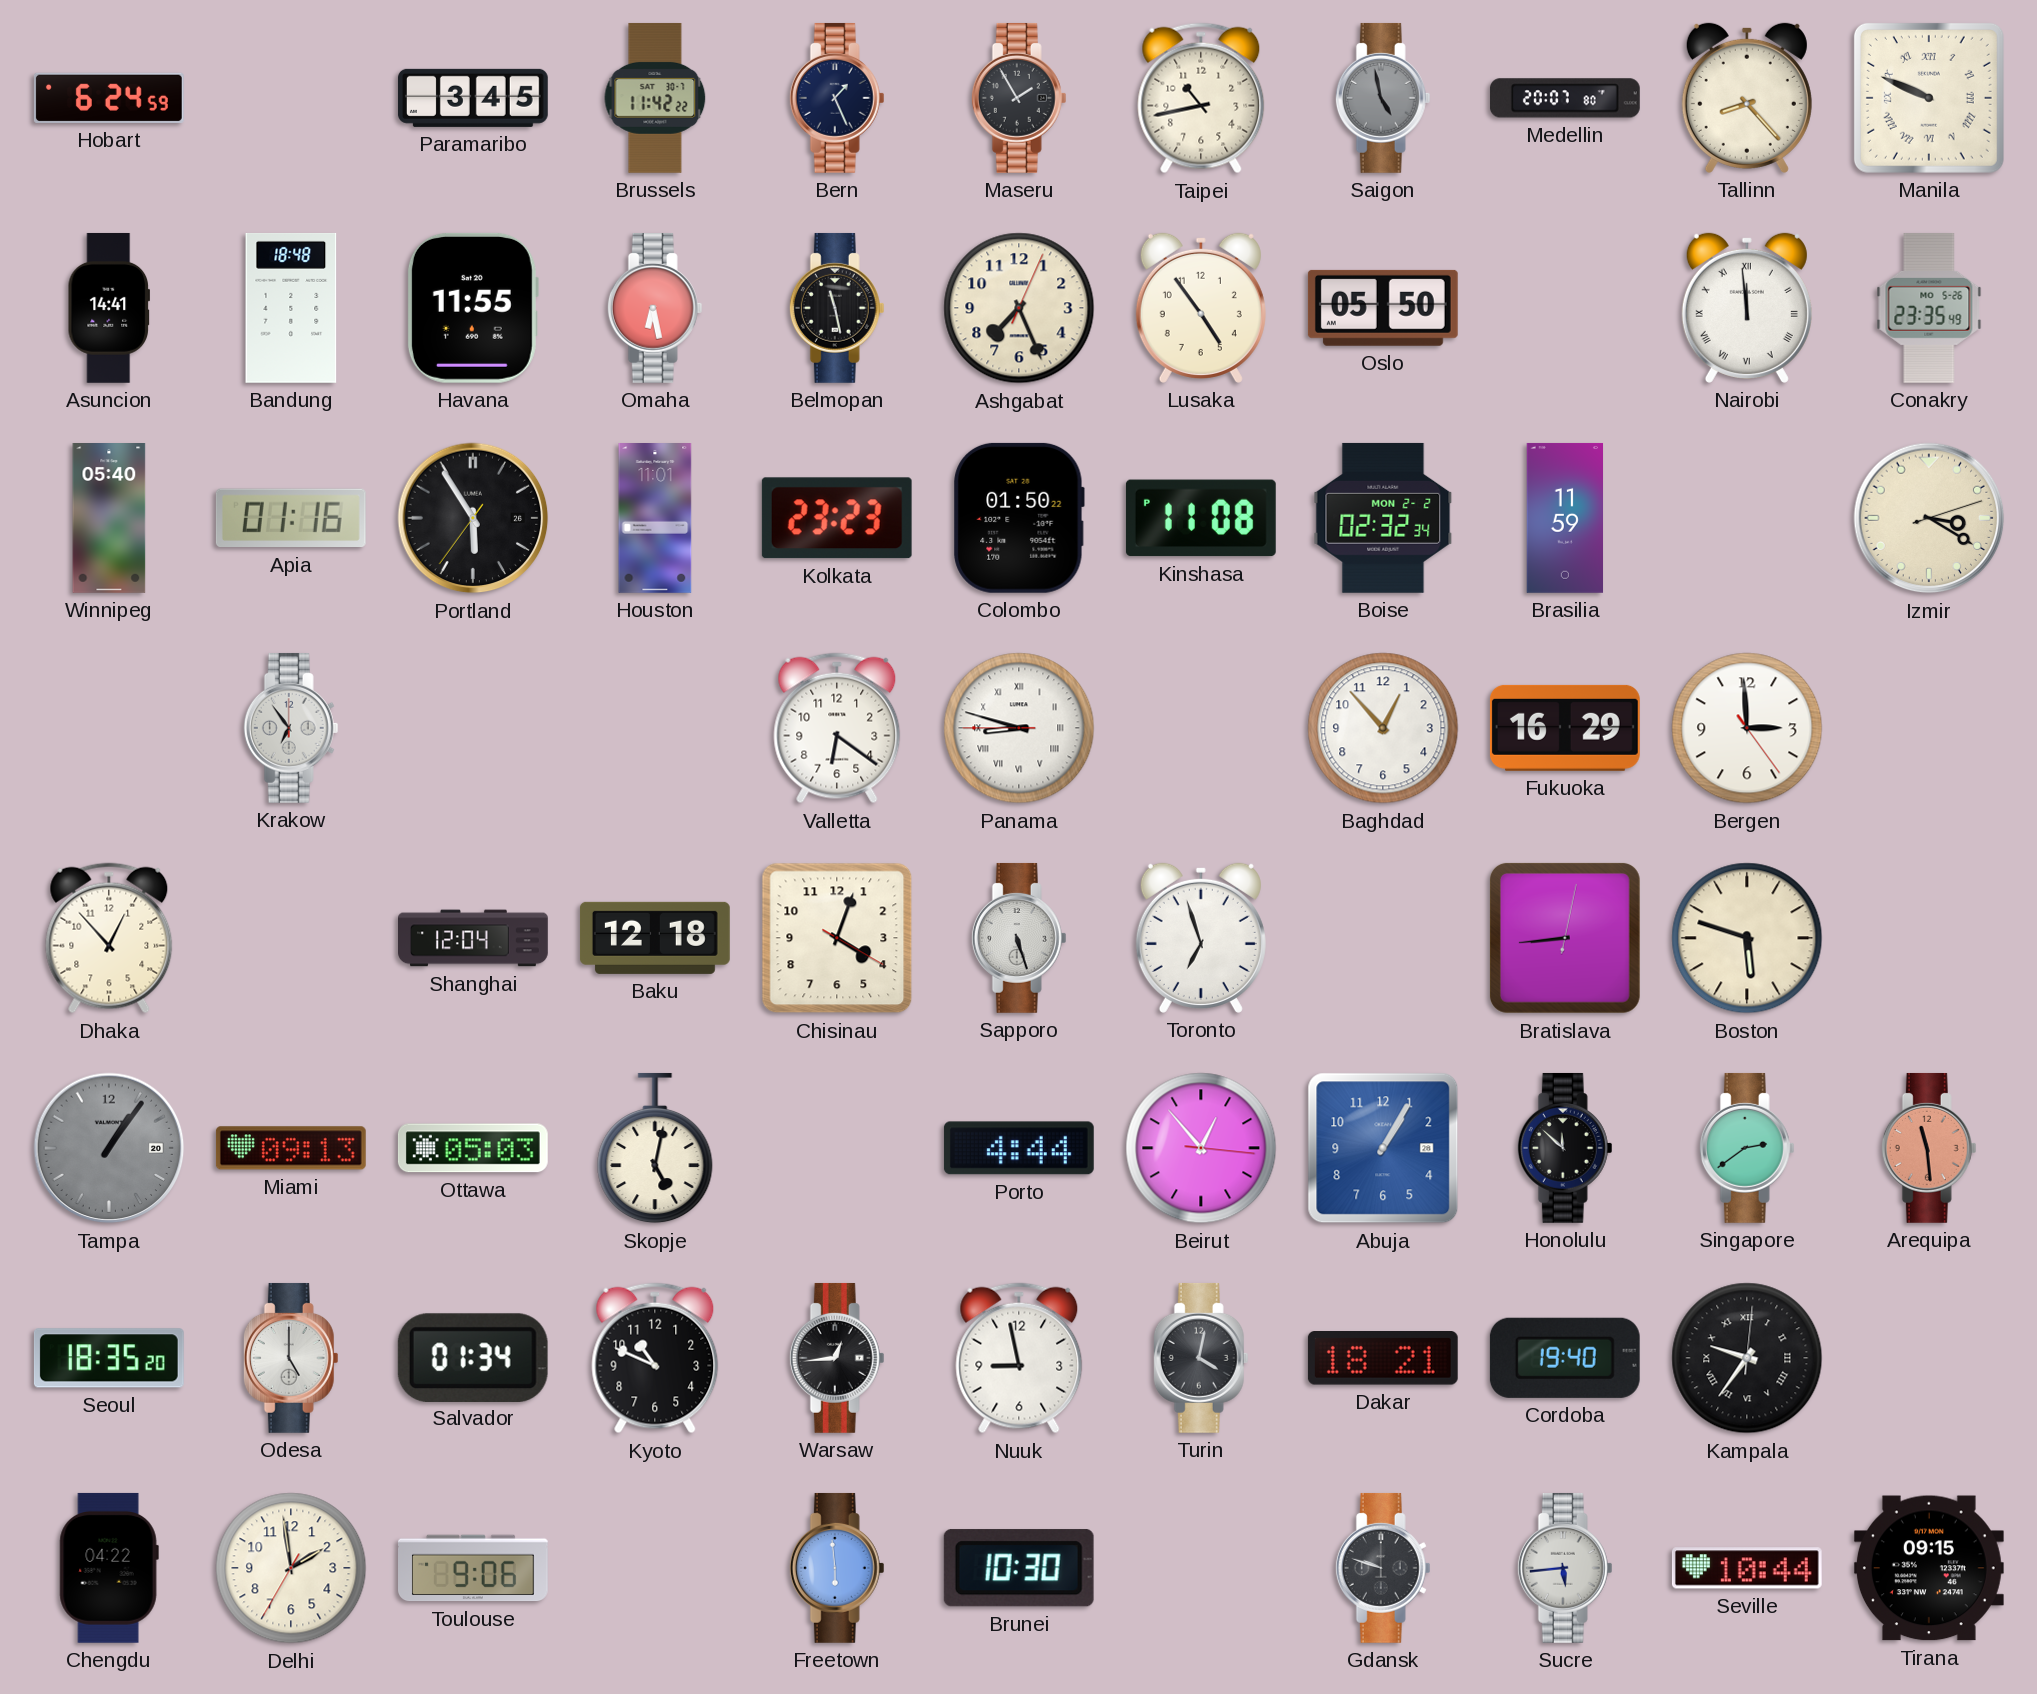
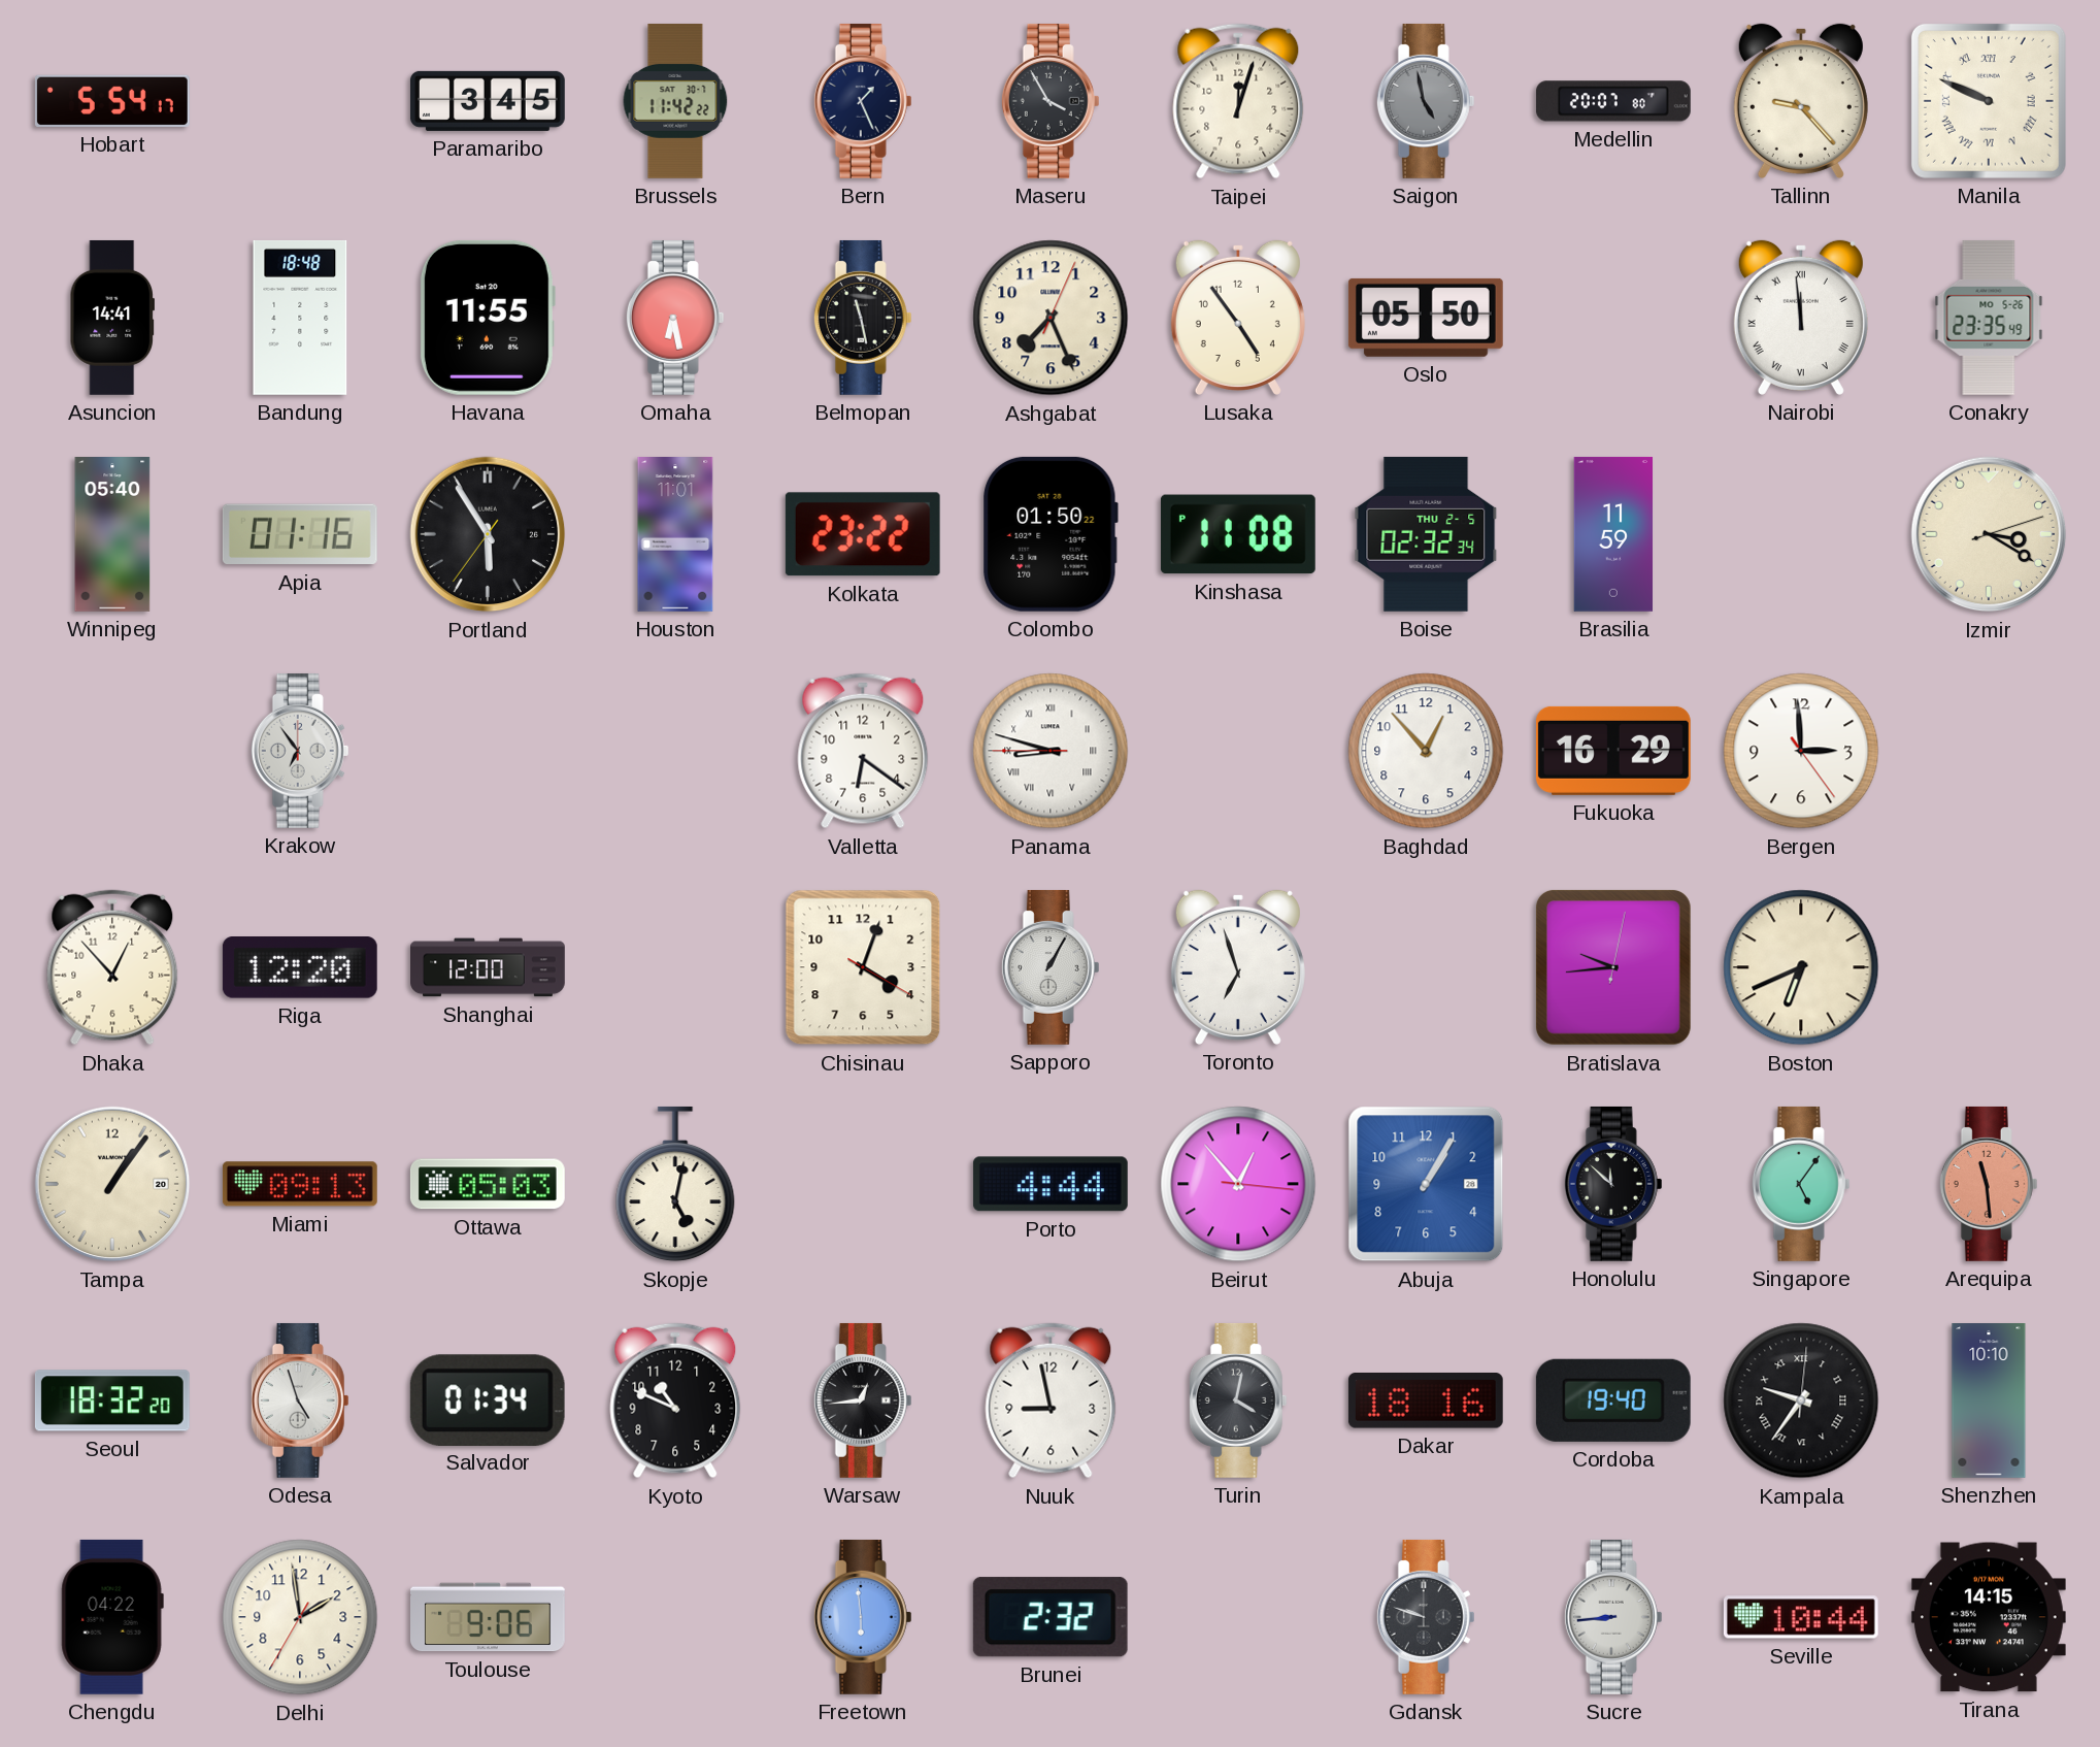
Hobart: 6:24 -> 5:54 (112, 101)
Maseru: 1:55 -> 3:55 (1051, 101)
Taipei: 10:43 -> 12:03 (1238, 101)
Tallinn: 8:23 -> 9:23 (1801, 101)
Kolkata: 23:23 -> 23:22 (863, 534)
Boise date: MON 2-2 -> THU 2-5 (1426, 534)
Riga: none -> 12:20 (300, 968)
Shanghai: 12:04 -> 12:00 (489, 967)
Baku: 12:18 -> none (655, 938)
Sapporo: 5:27 -> 1:05 (1051, 967)
Bratislava: 8:44 -> 9:44 (1613, 967)
Boston: 5:48 -> 6:41 (1801, 967)
Tampa dial: grey -> cream (112, 1184)
Singapore: 2:39 -> 5:06 (1801, 1184)
Seoul: 18:35 -> 18:32 (112, 1400)
Odesa: 5:00 -> 4:57 (300, 1400)
Dakar: 18:21 -> 18:16 (1426, 1402)
Shenzhen: none -> 10:10 (1989, 1402)
Brunei: 10:30 -> 2:32 (1051, 1617)
Sucre: 5:44 -> 8:44 (1613, 1617)
Tirana: 09:15 -> 14:15 (1989, 1617)
